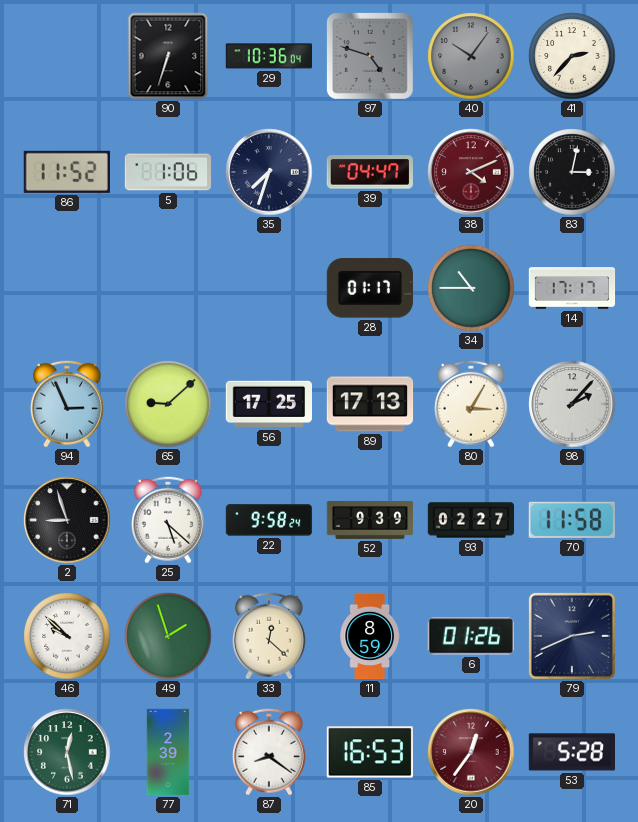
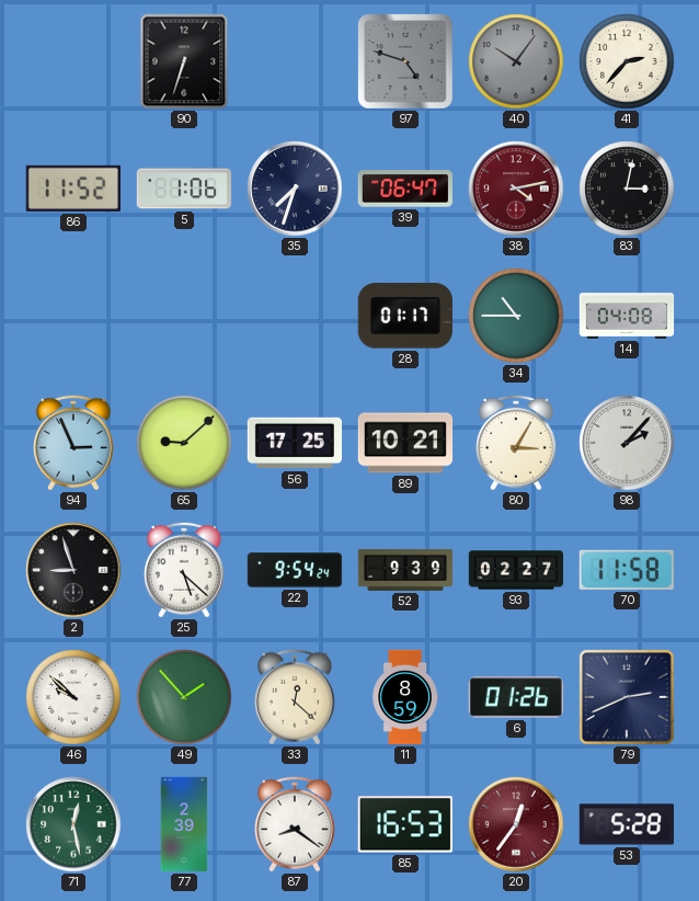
29: 10:36 -> none (268, 56)
39: 04:47 -> 06:47 (405, 189)
38: 4:11 -> 4:13 (516, 189)
14: 17:17 -> 04:08 (627, 316)
89: 17:13 -> 10:21 (405, 443)
22: 9:58 -> 9:54 (295, 570)
49: 1:57 -> 1:53 (184, 697)
